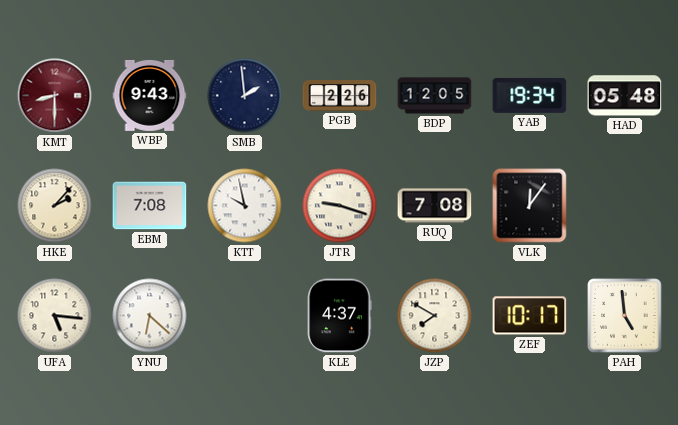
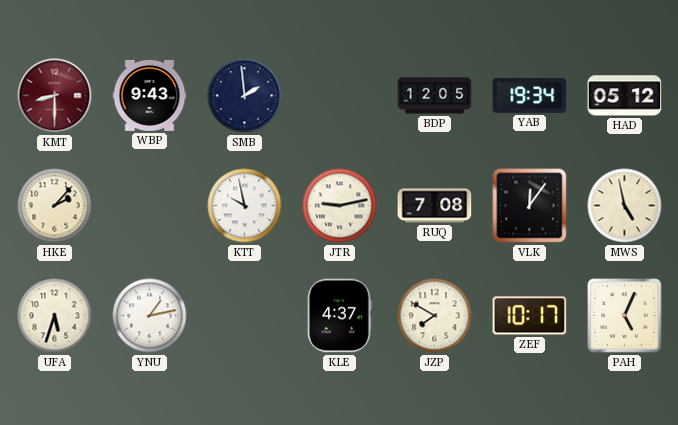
PGB: 2:26 -> none (340, 96)
HAD: 05:48 -> 05:12 (625, 96)
EBM: 7:08 -> none (150, 206)
JTR: 9:18 -> 9:13 (340, 206)
MWS: none -> 4:58 (625, 206)
UFA: 5:16 -> 5:33 (55, 316)
YNU: 6:22 -> 1:13 (150, 316)
PAH: 4:59 -> 5:04 (625, 316)
